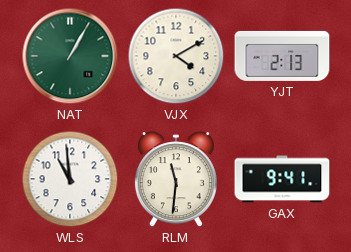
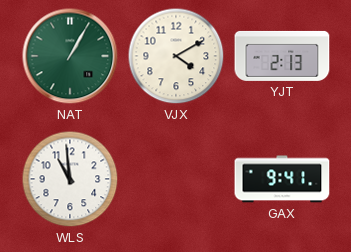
RLM: 11:31 -> none (176, 180)
